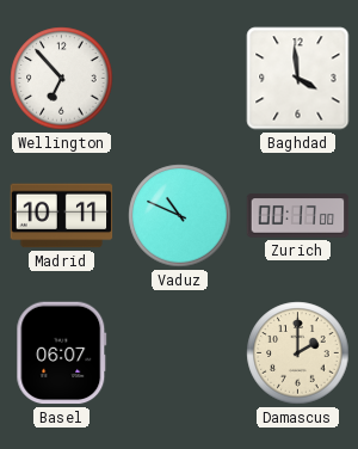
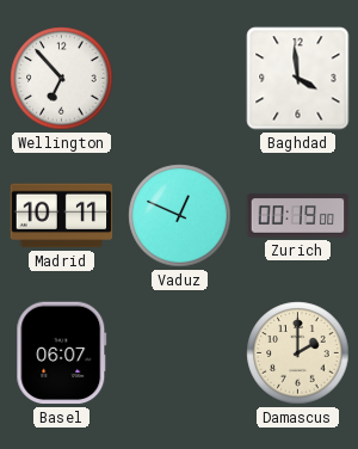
Vaduz: 10:49 -> 12:49 (180, 216)
Zurich: 00:17 -> 00:19 (298, 216)
